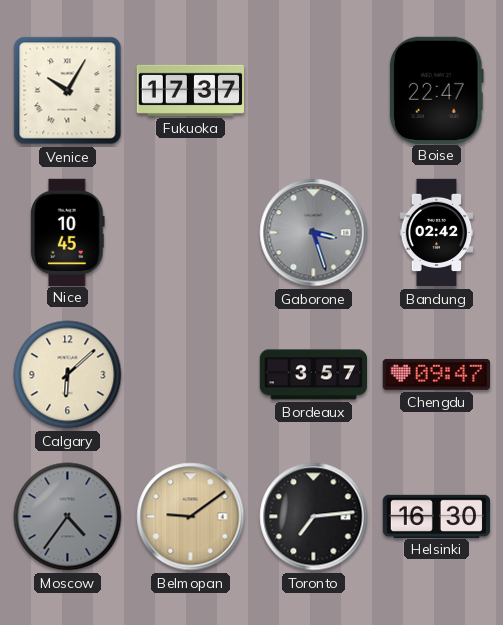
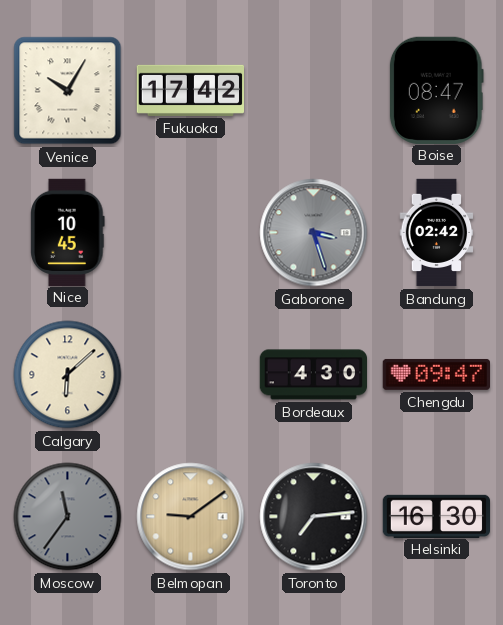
Fukuoka: 17:37 -> 17:42 (190, 90)
Boise: 22:47 -> 08:47 (436, 90)
Bordeaux: 3:57 -> 4:30 (313, 375)
Moscow: 4:36 -> 11:36 (68, 517)
